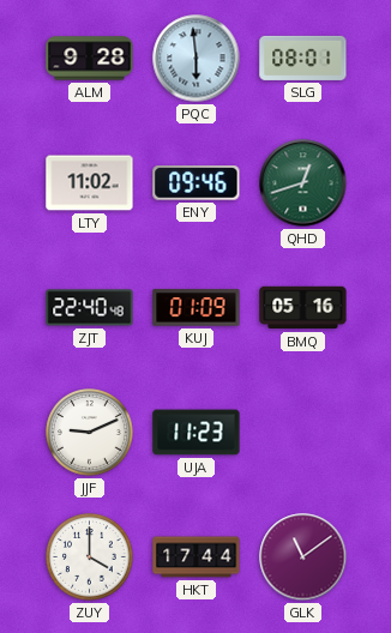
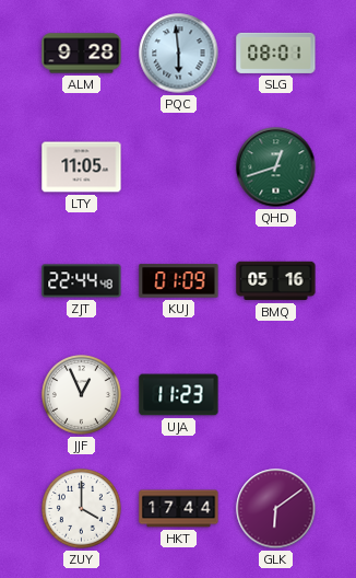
LTY: 11:02 -> 11:05 (82, 167)
ENY: 09:46 -> none (197, 183)
ZJT: 22:40 -> 22:44 (82, 281)
JJF: 9:11 -> 12:56 (82, 395)
GLK: 11:09 -> 6:09 (276, 509)
